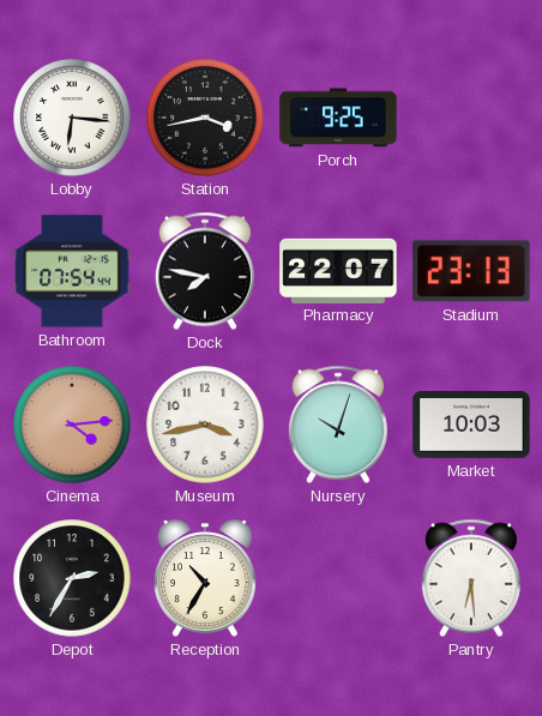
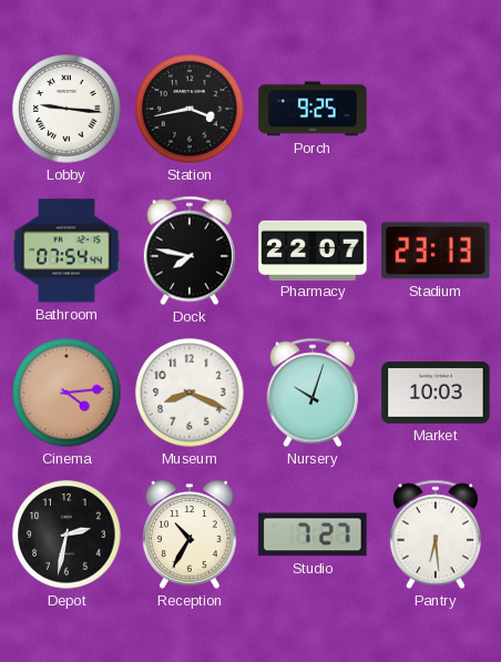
Lobby: 6:16 -> 9:16 (67, 109)
Museum: 3:43 -> 8:19 (190, 393)
Depot: 2:35 -> 2:32 (67, 534)
Studio: none -> 7:27 (313, 534)
